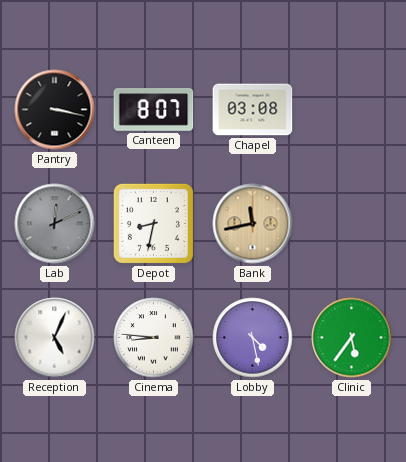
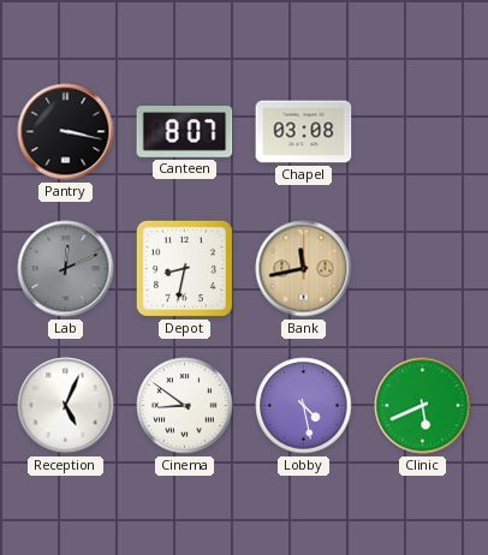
Cinema: 8:46 -> 8:51 (185, 406)
Clinic: 5:36 -> 5:41 (423, 406)
